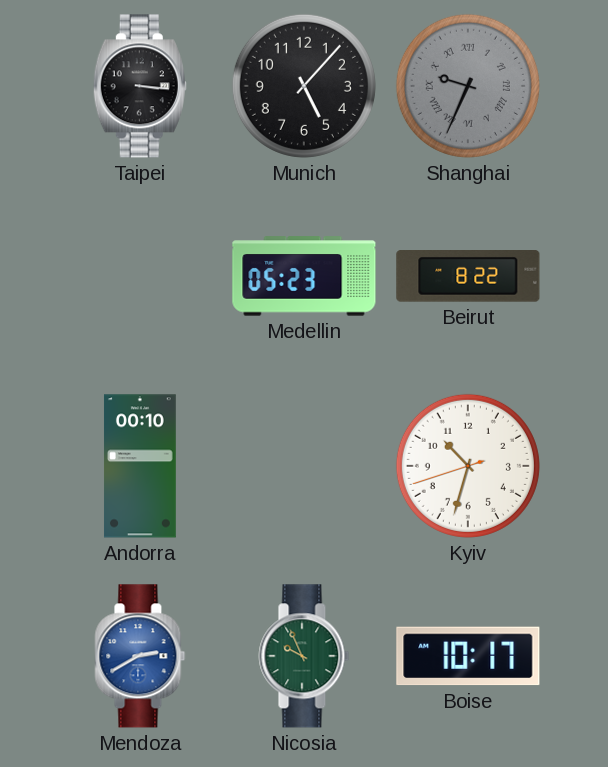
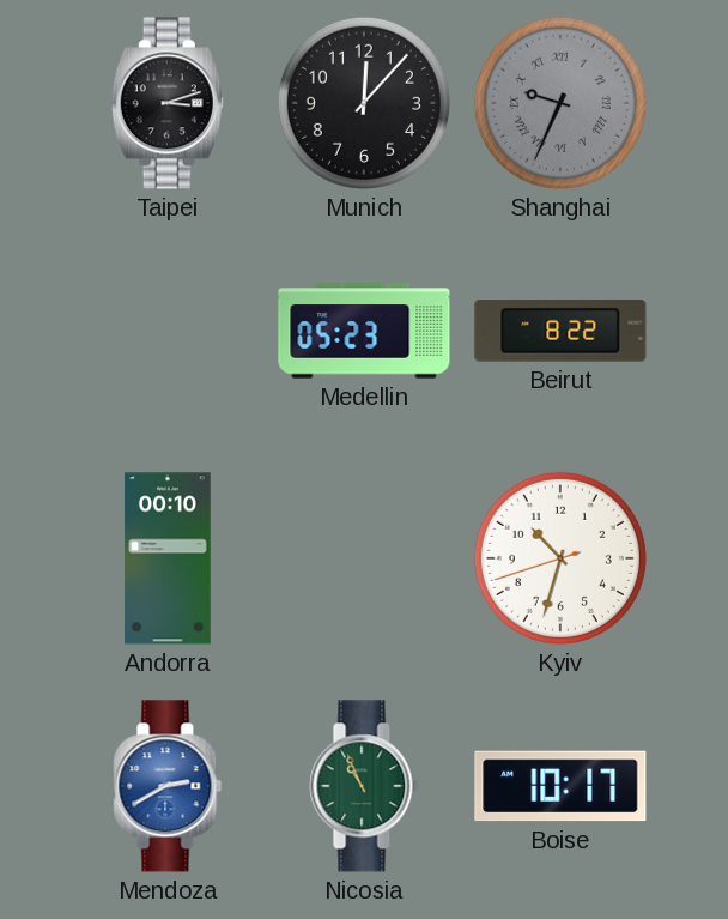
Taipei: 3:16 -> 3:12 (168, 103)
Munich: 5:07 -> 12:07 (364, 103)
Nicosia: 9:56 -> 10:56 (364, 786)
